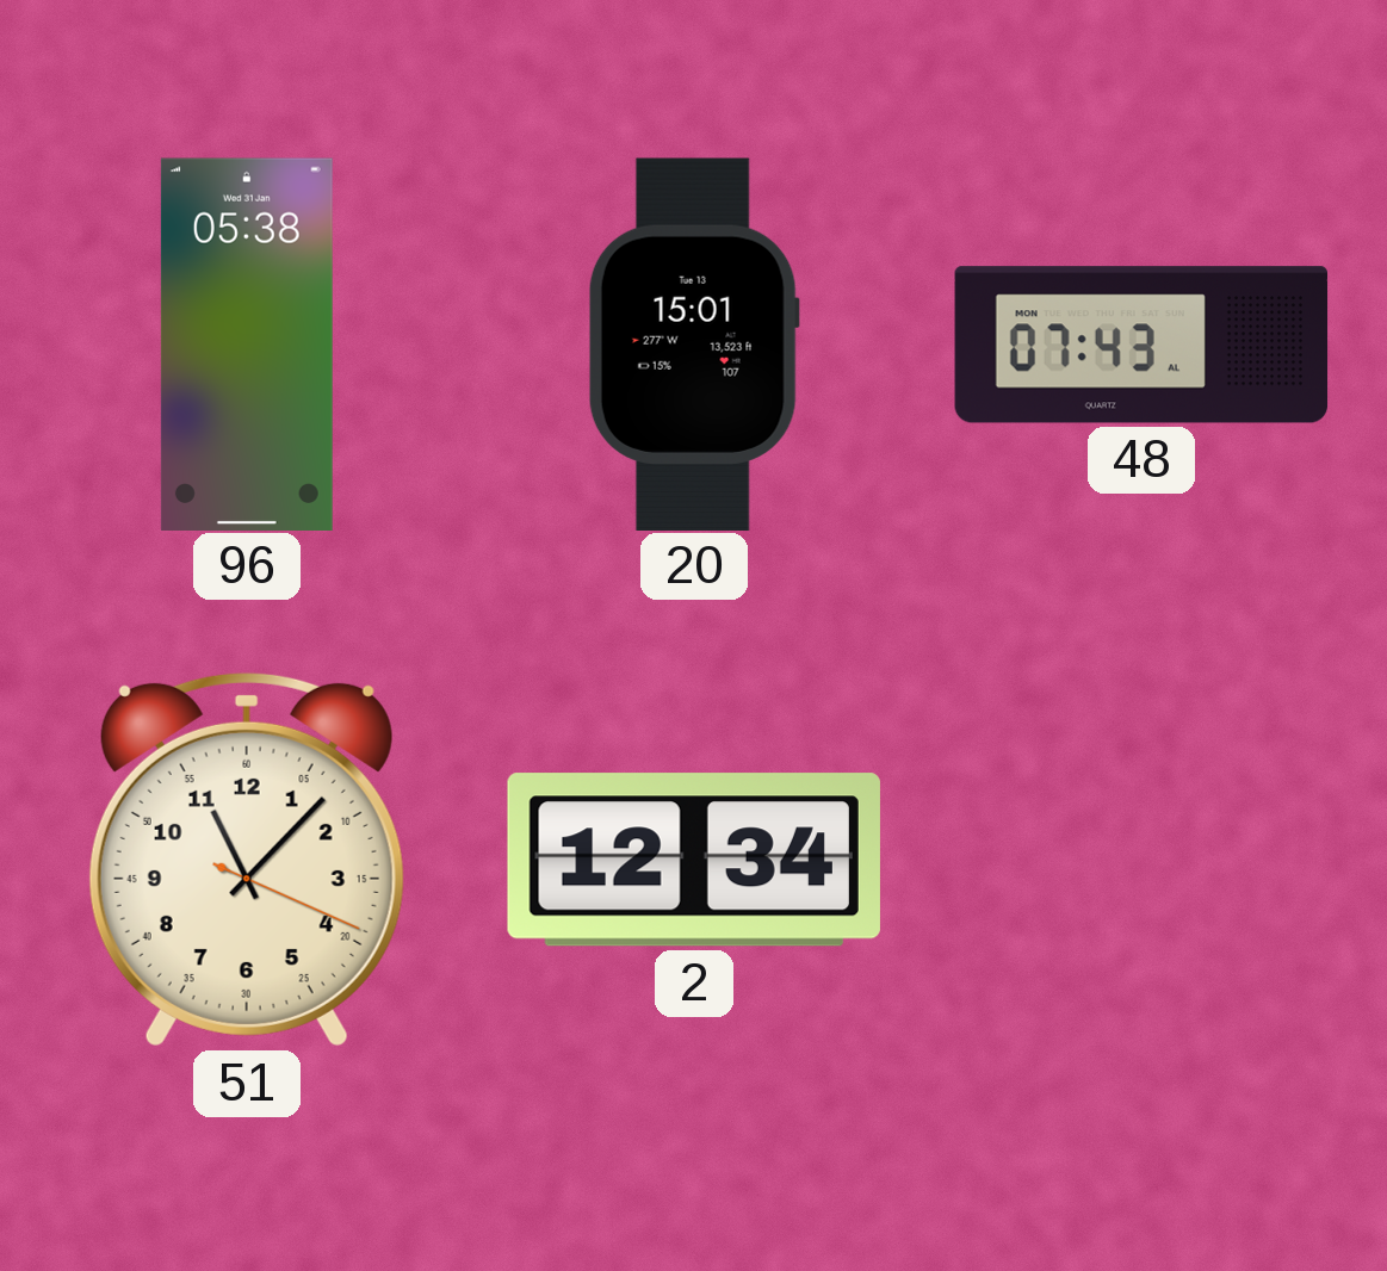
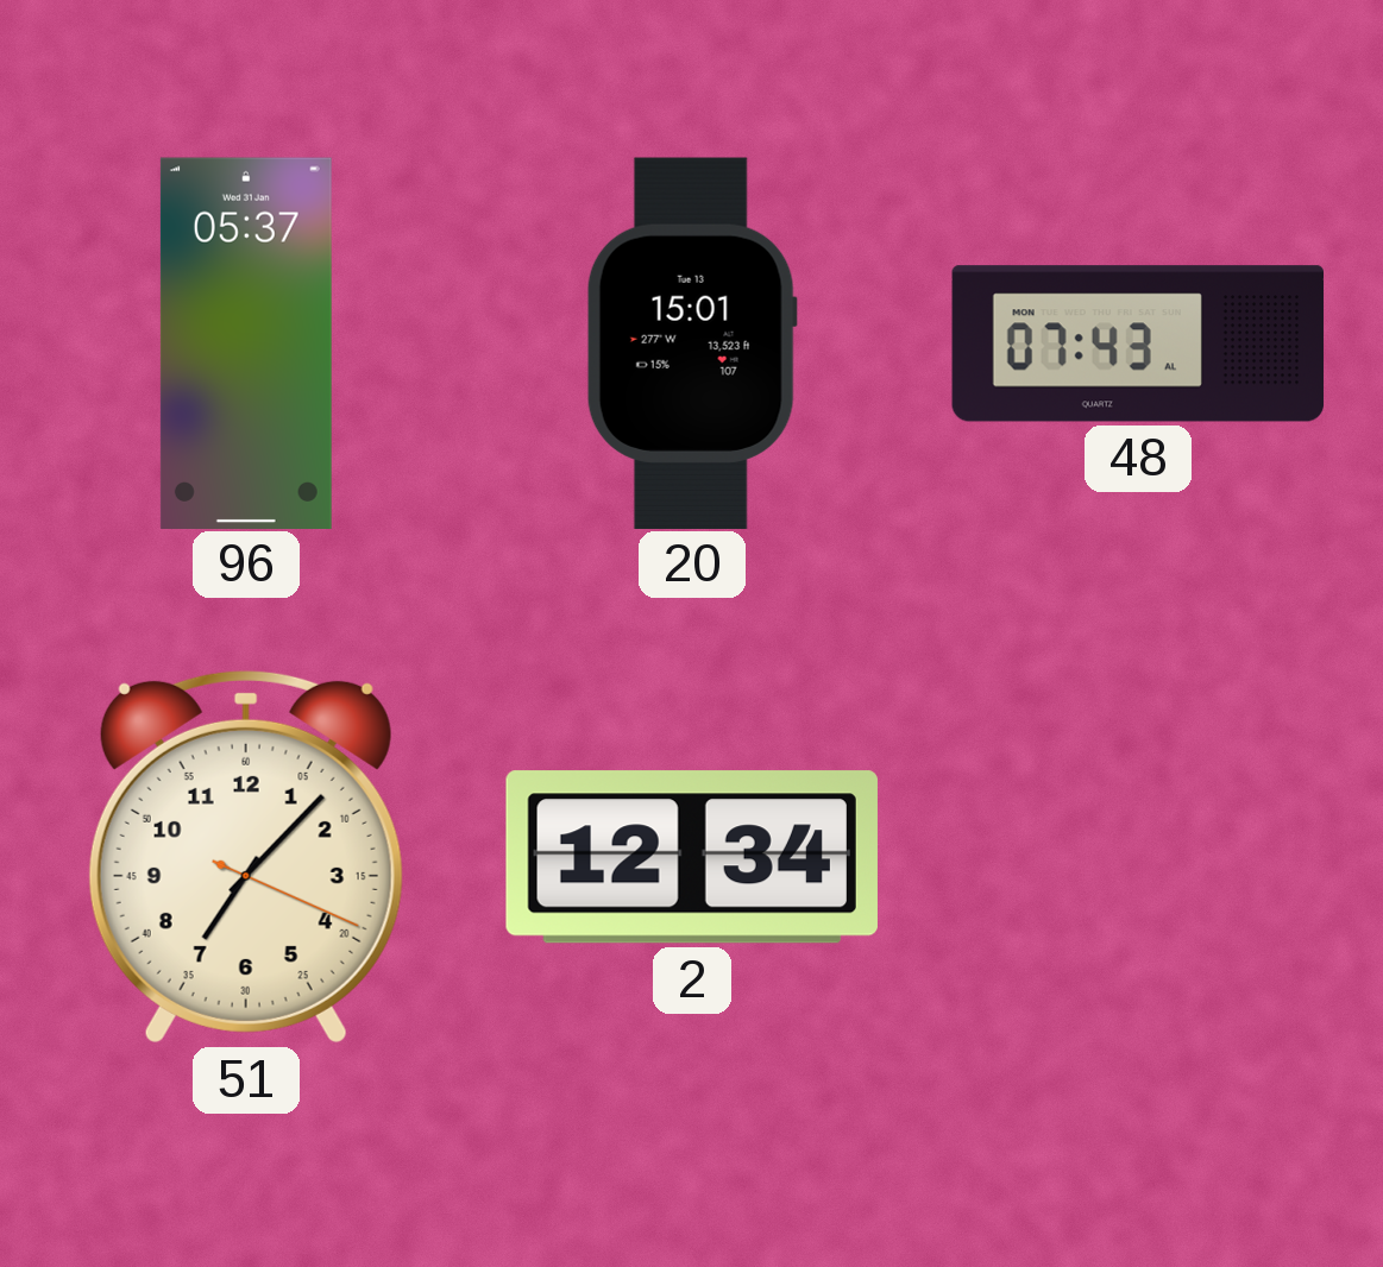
96: 05:38 -> 05:37 (246, 342)
51: 11:07 -> 7:07 (246, 857)
